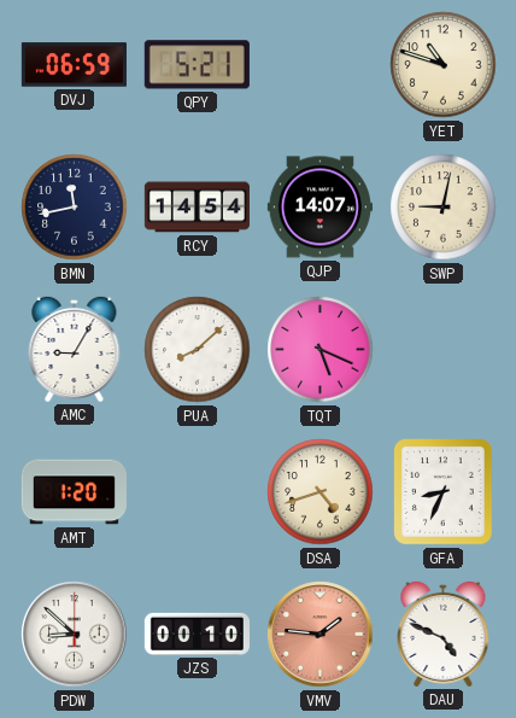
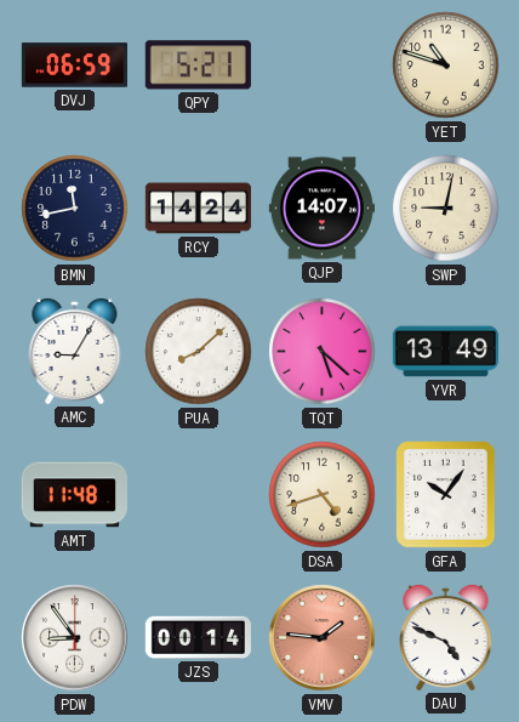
RCY: 14:54 -> 14:24 (198, 209)
TQT: 5:19 -> 5:22 (323, 352)
YVR: none -> 13:49 (445, 352)
AMT: 1:20 -> 11:48 (74, 495)
GFA: 8:34 -> 10:06 (446, 495)
PDW: 8:52 -> 8:54 (75, 638)
JZS: 00:10 -> 00:14 (198, 637)
